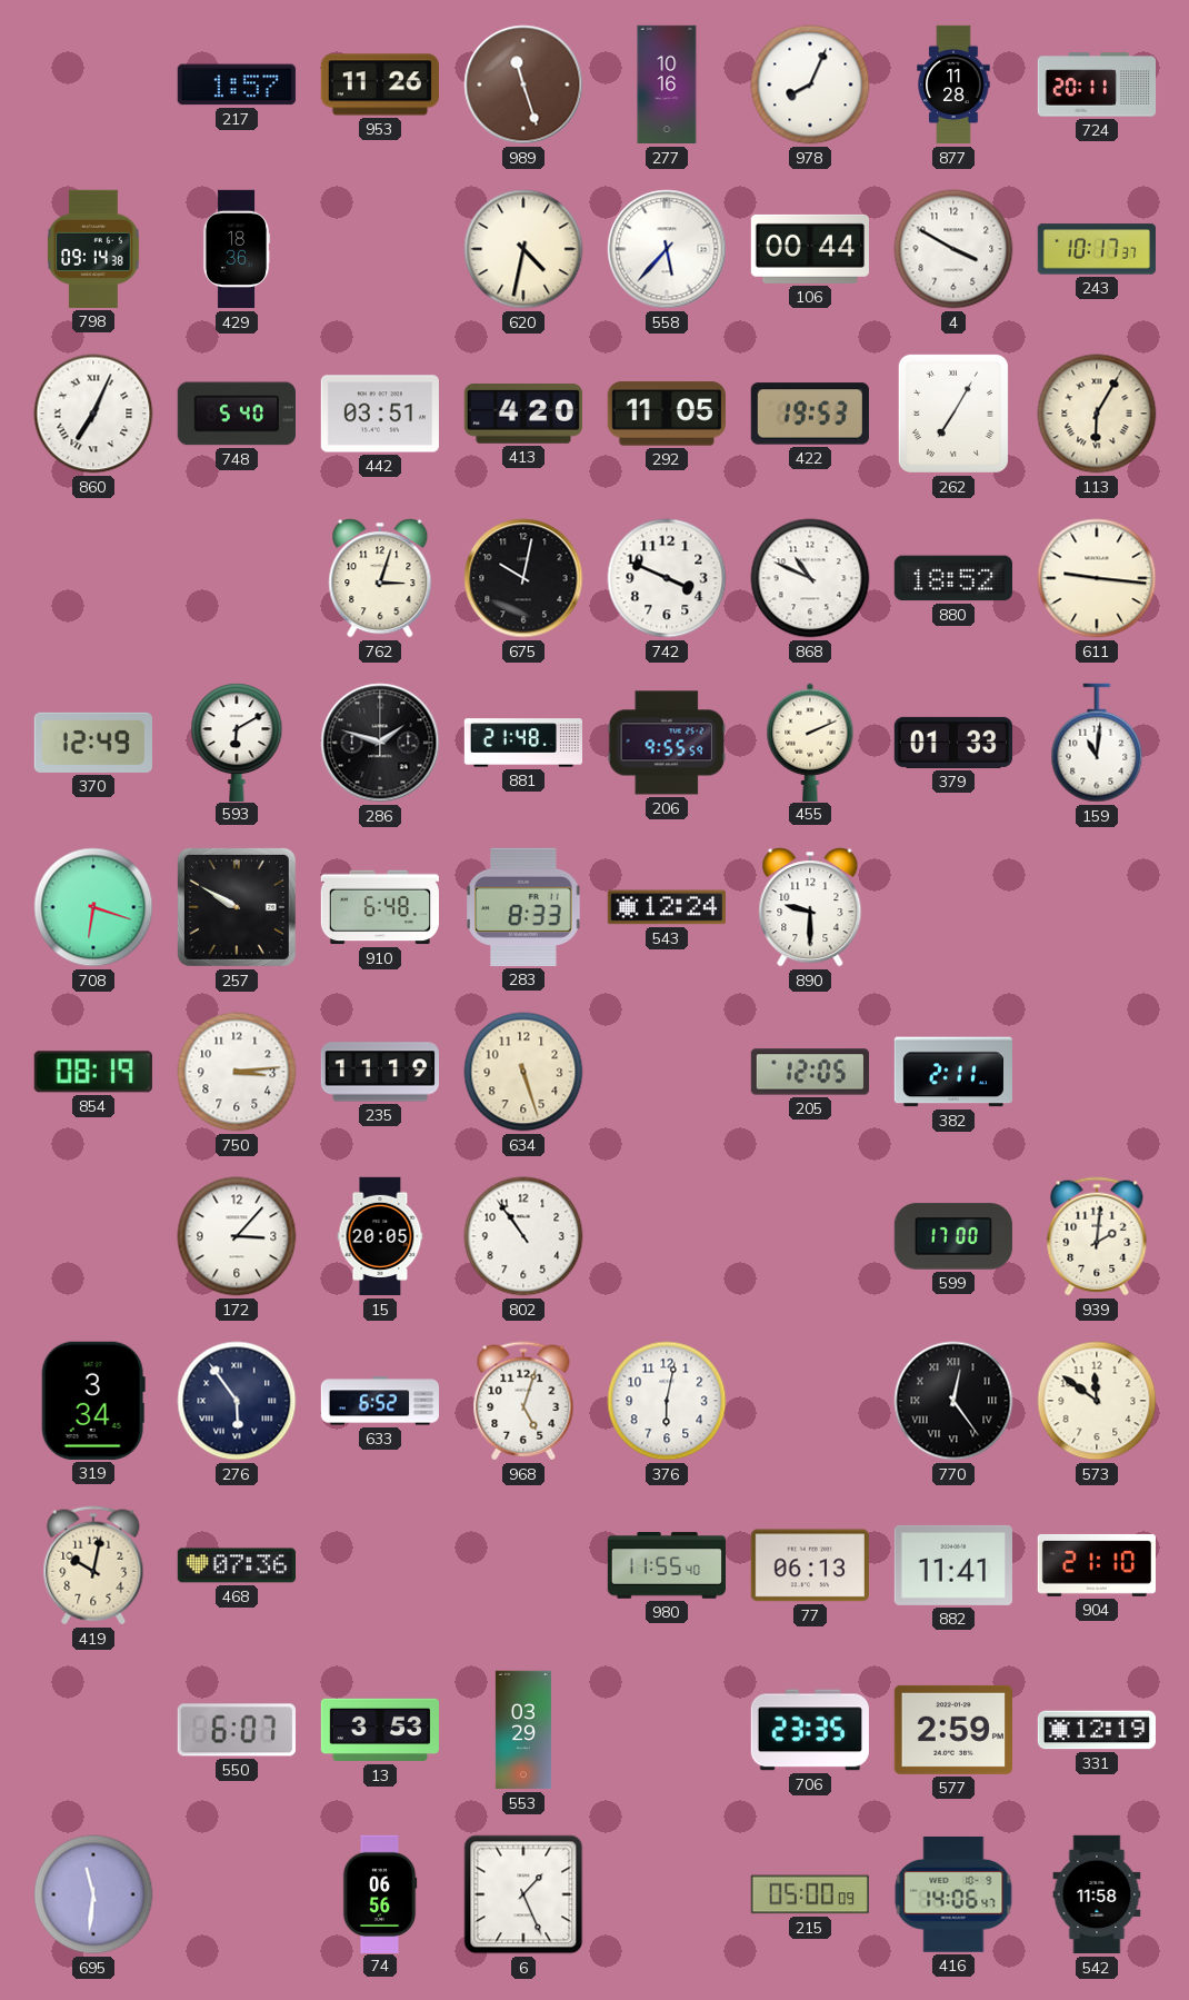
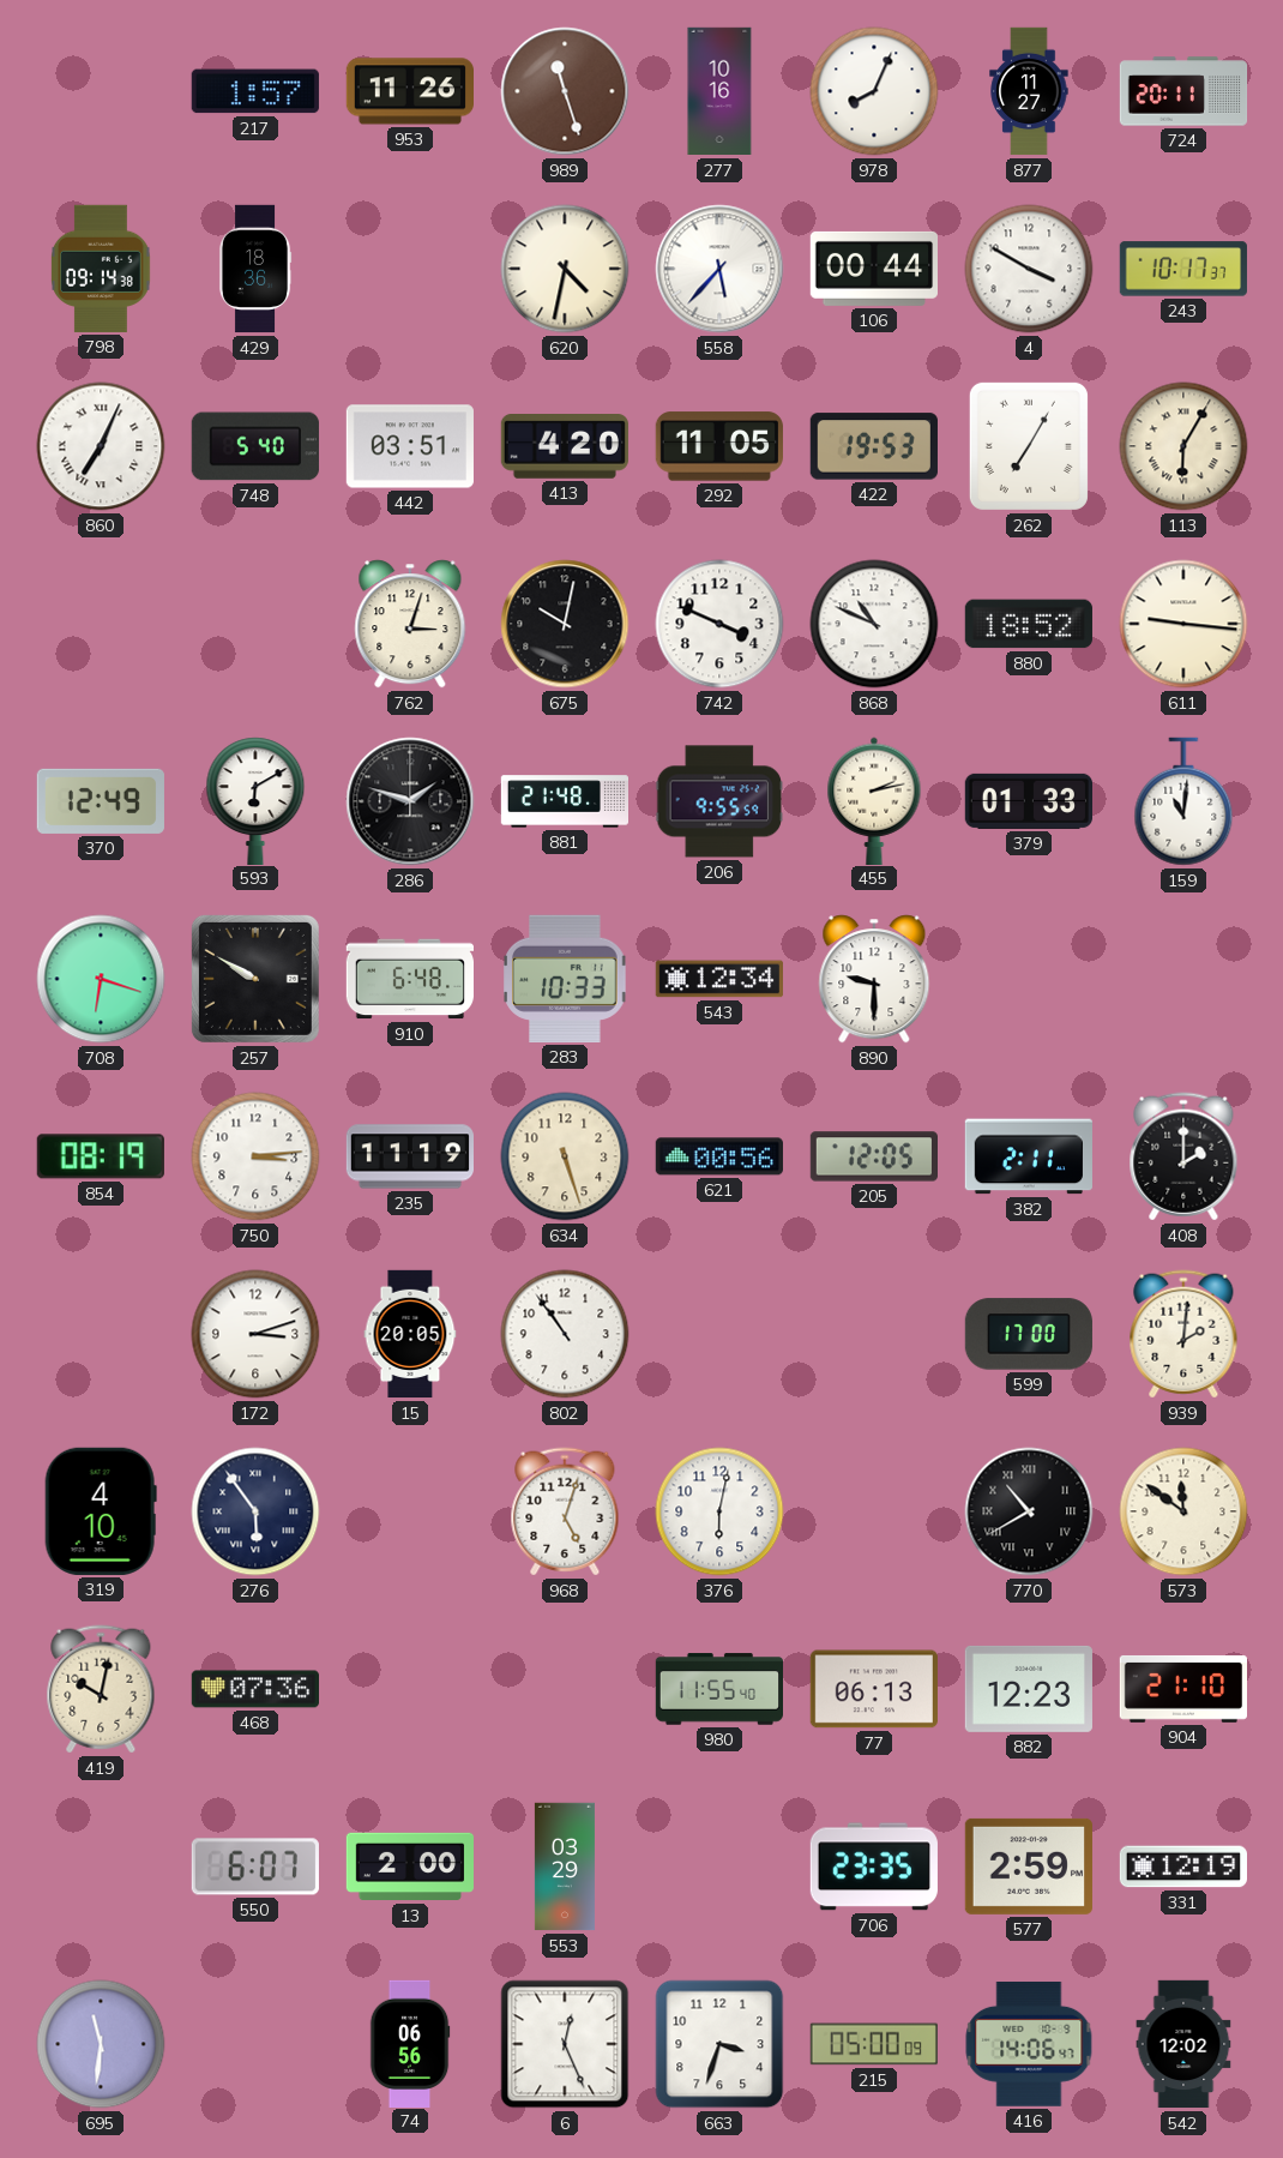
877: 11:28 -> 11:27 (1029, 91)
455: 2:11 -> 2:13 (874, 800)
283: 8:33 -> 10:33 (565, 979)
543: 12:24 -> 12:34 (719, 979)
621: none -> 00:56 (719, 1156)
408: none -> 2:00 (1183, 1156)
172: 3:07 -> 3:12 (255, 1334)
319: 3:34 -> 4:10 (101, 1511)
633: 6:52 -> none (380, 1401)
770: 12:24 -> 10:40 (1029, 1511)
882: 11:41 -> 12:23 (1028, 1689)
13: 3:53 -> 2:00 (410, 1867)
6: 1:26 -> 12:26 (565, 2044)
663: none -> 3:33 (719, 2044)
542: 11:58 -> 12:02 (1183, 2044)
